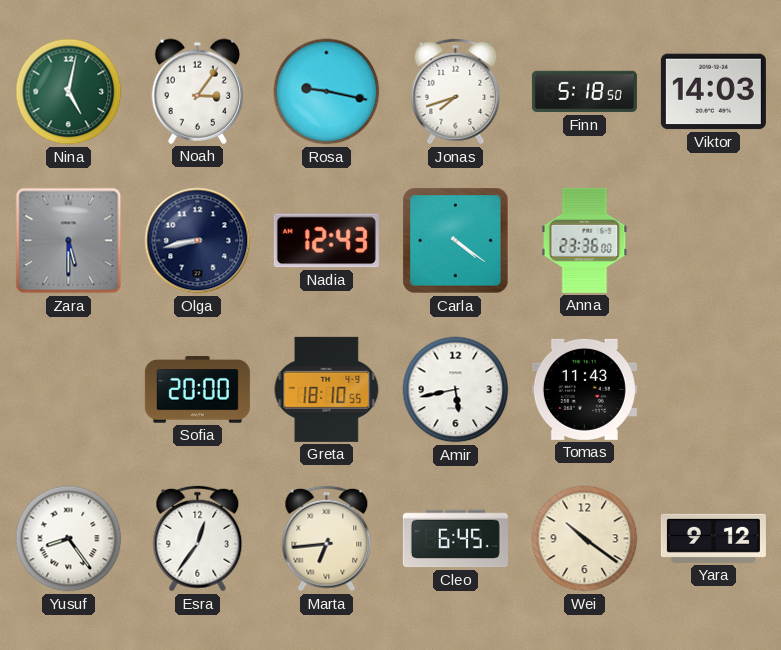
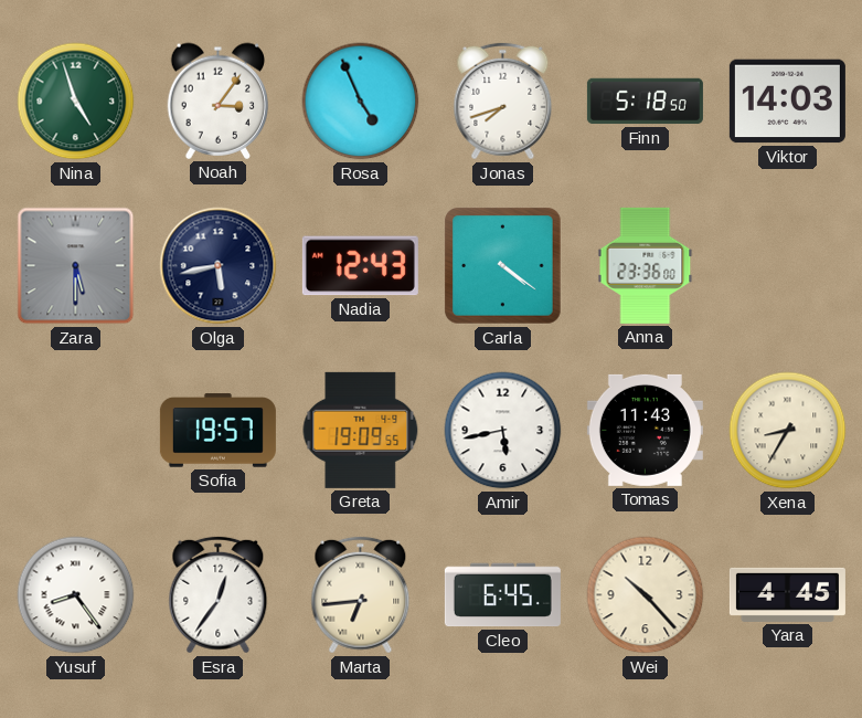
Nina: 5:02 -> 4:57 (76, 102)
Rosa: 9:17 -> 4:56 (361, 102)
Olga: 8:43 -> 5:43 (219, 266)
Sofia: 20:00 -> 19:57 (217, 431)
Greta: 18:10 -> 19:09 (361, 430)
Xena: none -> 8:35 (788, 431)
Wei: 10:21 -> 10:23 (646, 595)
Yara: 9:12 -> 4:45 (787, 594)
